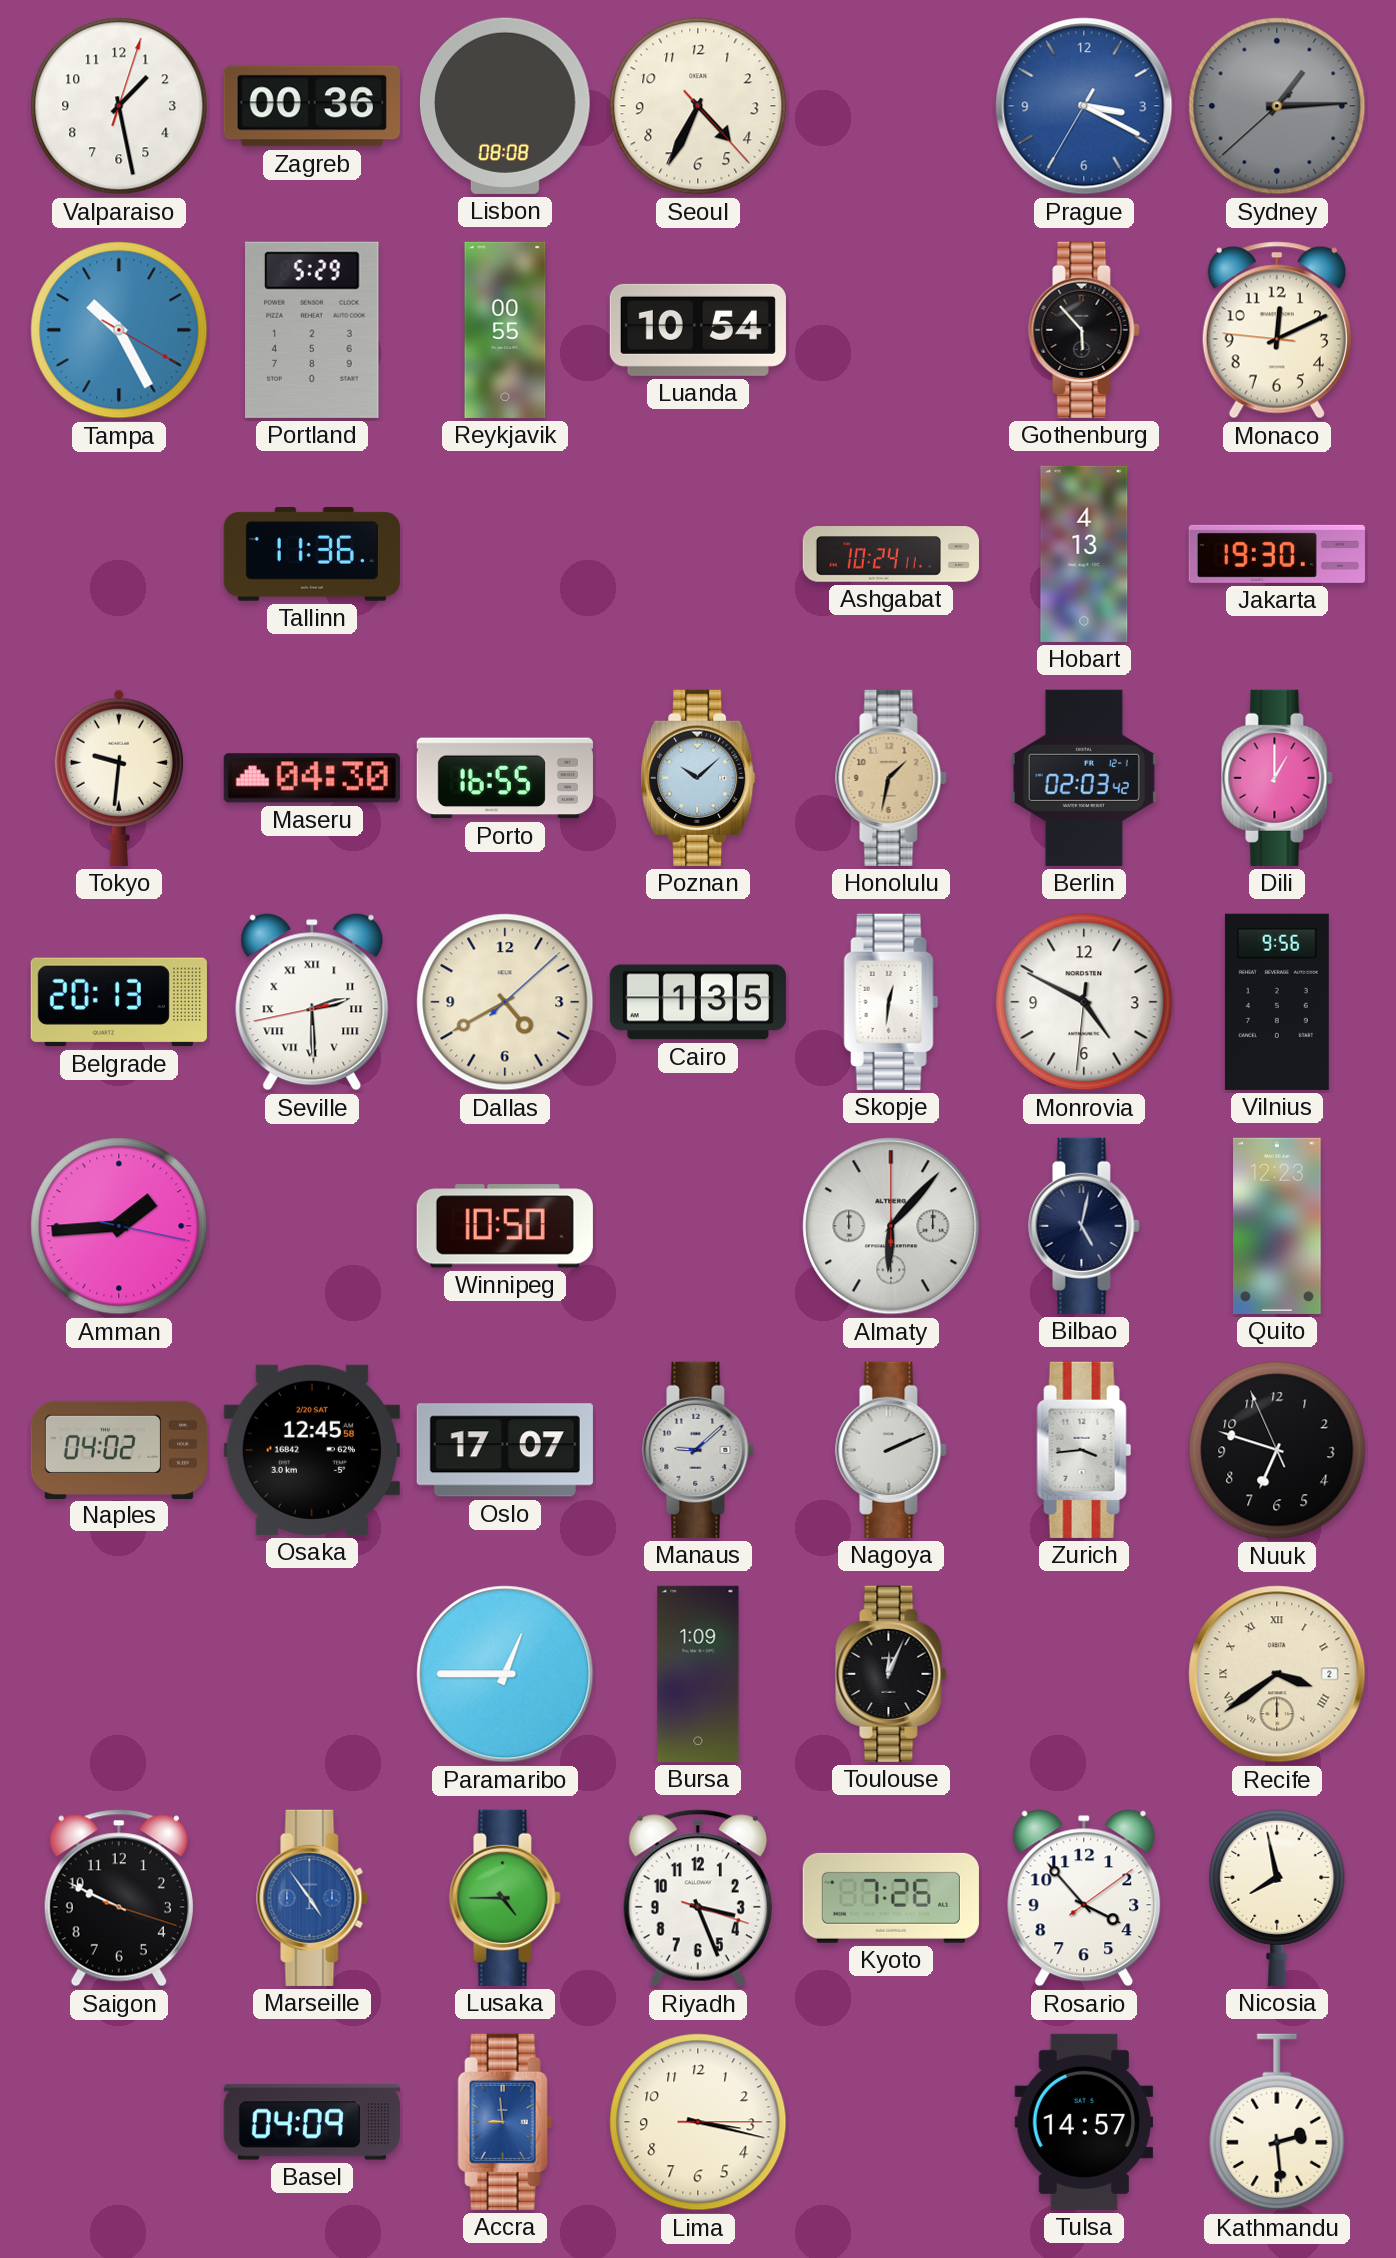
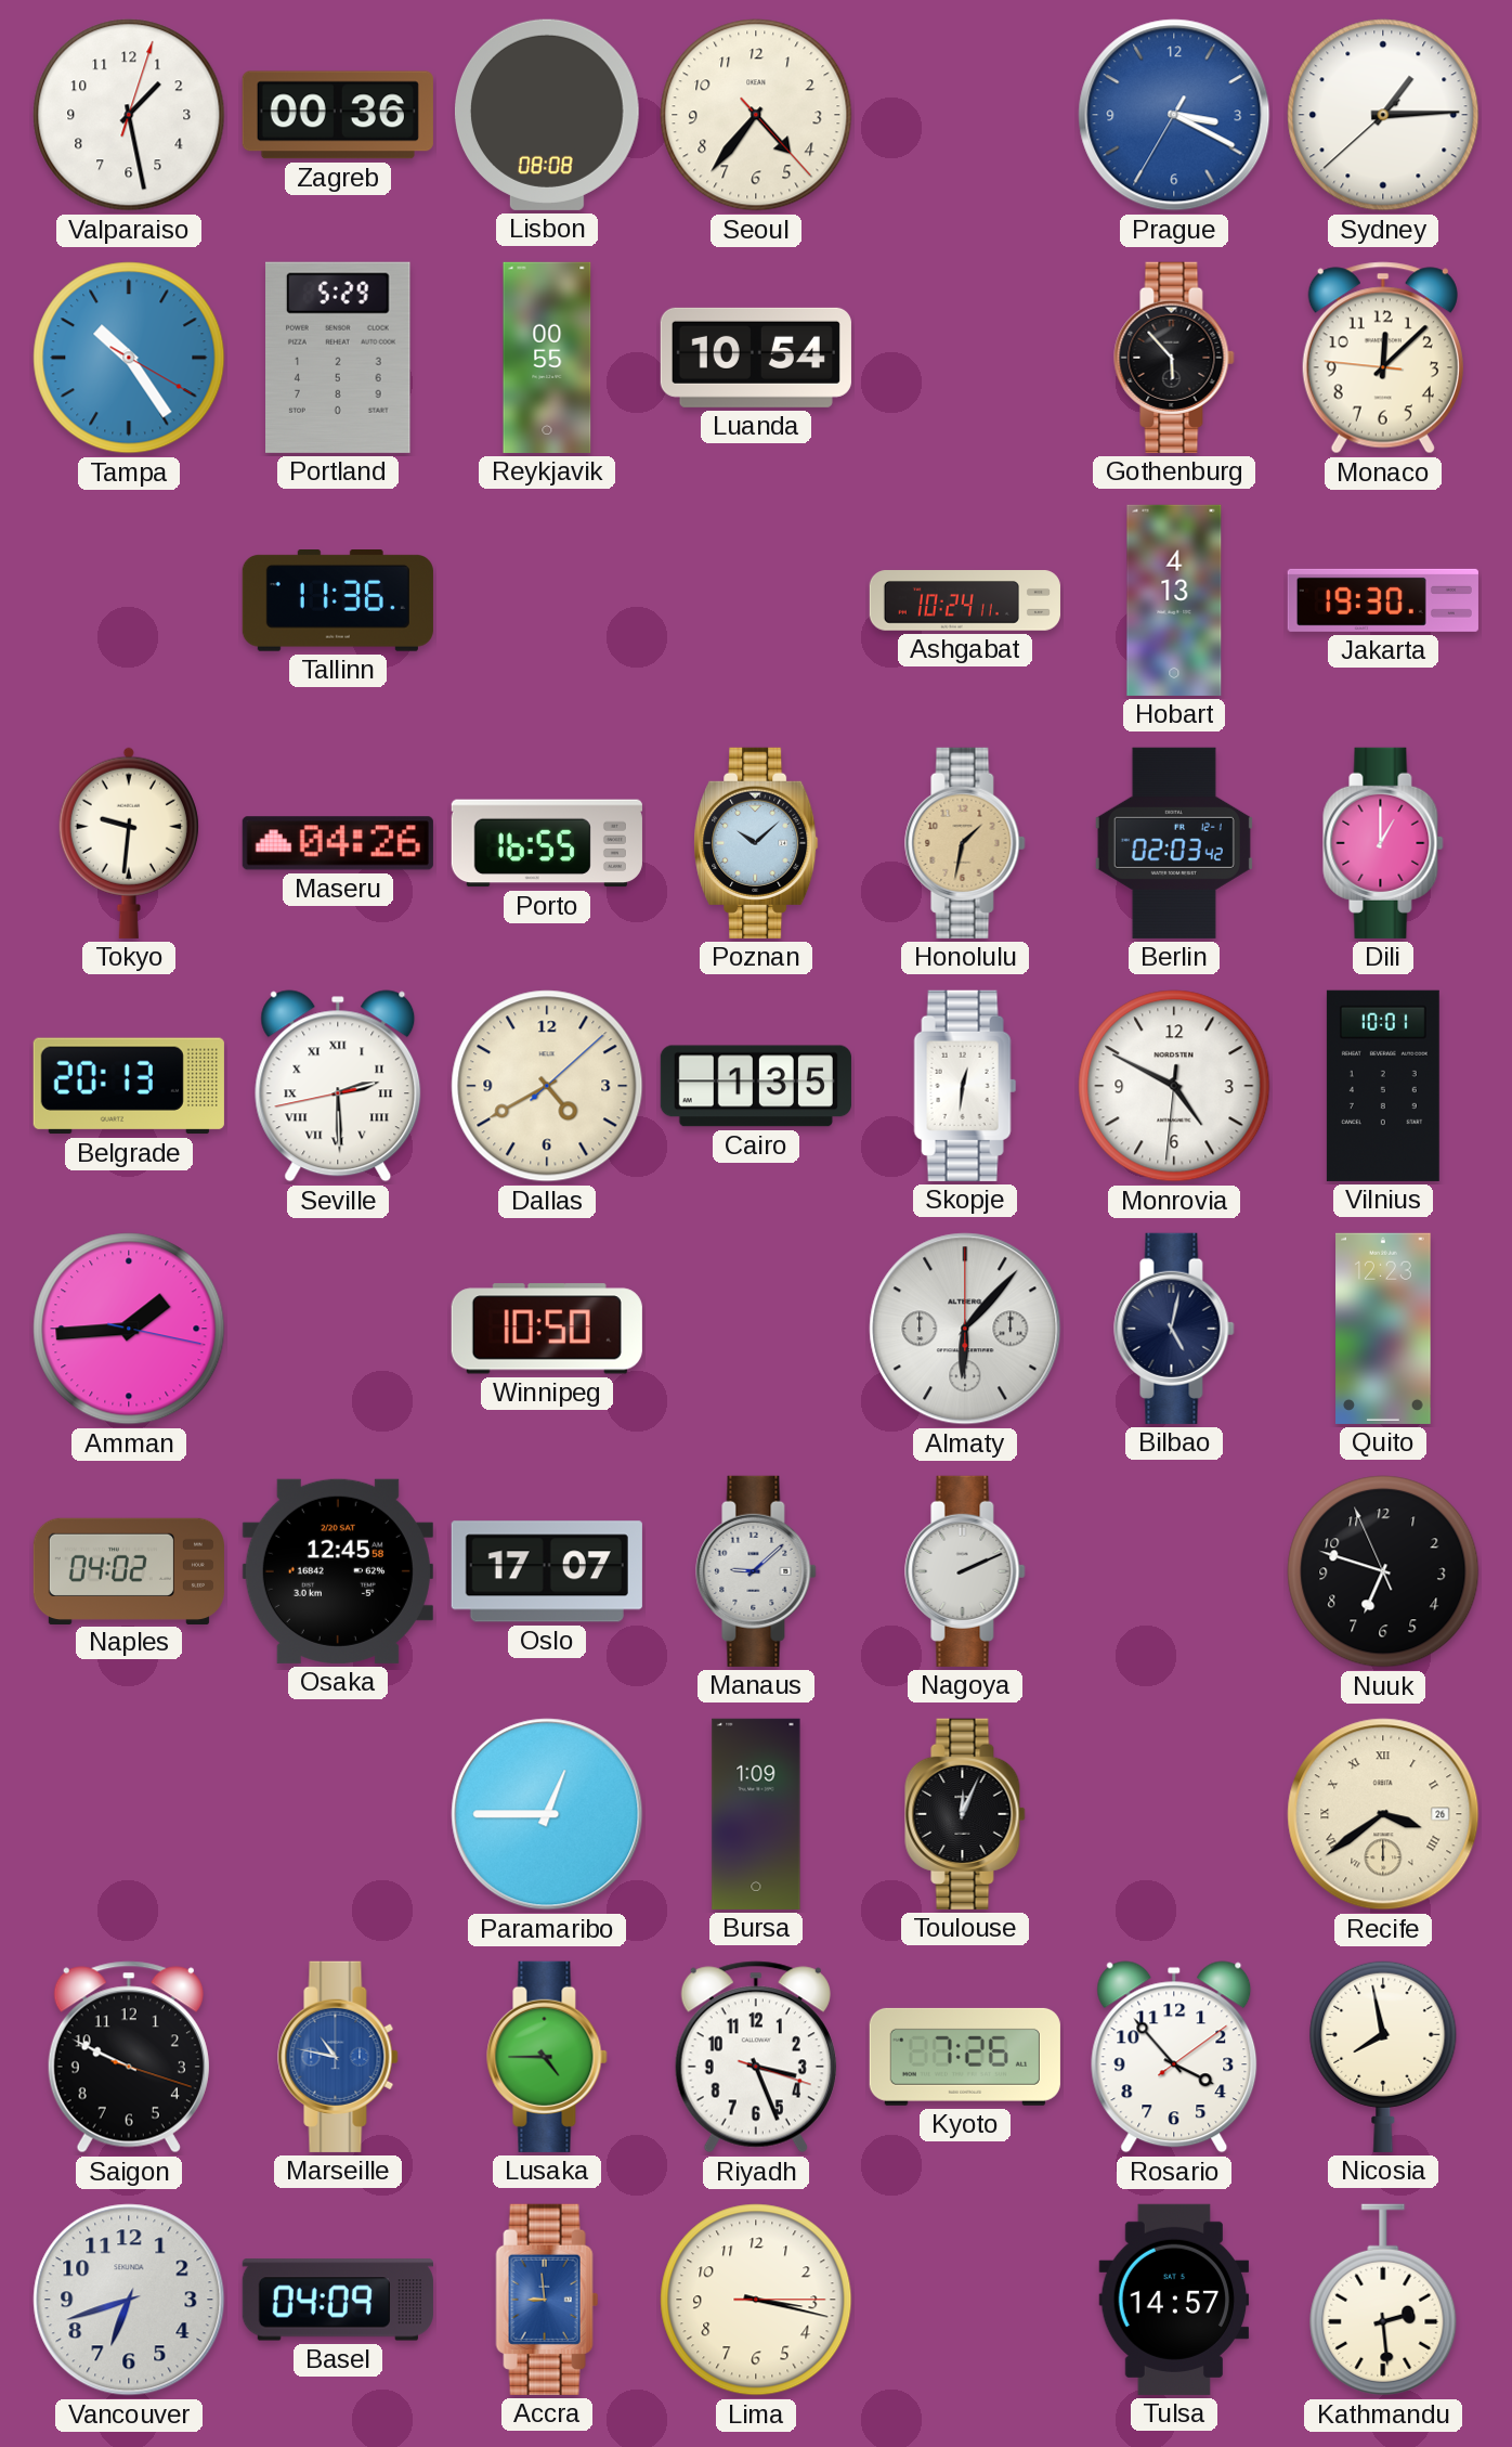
Seoul: 4:34 -> 4:36 (756, 115)
Sydney dial: grey -> white (1383, 115)
Tampa: 10:25 -> 10:24 (129, 358)
Monaco: 12:10 -> 12:07 (1383, 358)
Maseru: 04:30 -> 04:26 (338, 843)
Vilnius: 9:56 -> 10:01 (1383, 1086)
Zurich: 3:44 -> none (1084, 1450)
Recife date: 2 -> 26 (1383, 1814)
Marseille: 4:54 -> 10:47 (338, 2057)
Vancouver: none -> 6:42 (129, 2300)
